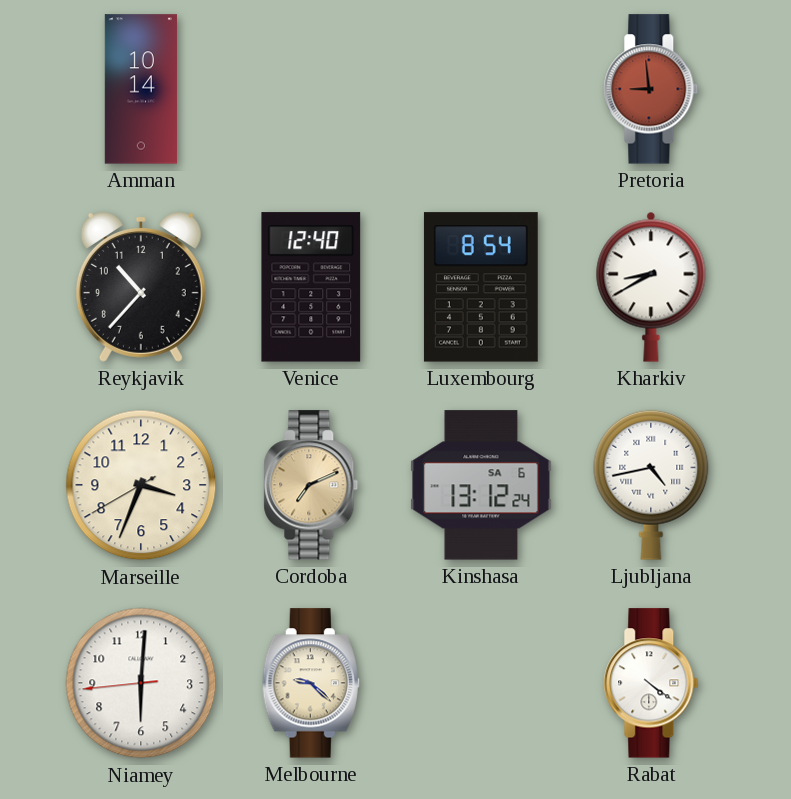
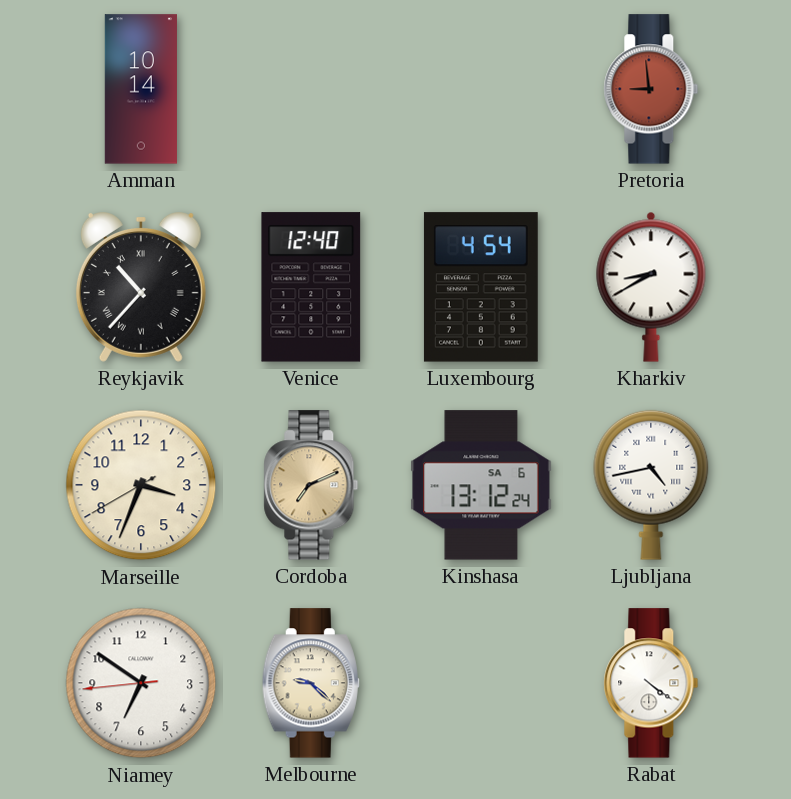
Reykjavik numerals: Arabic -> Roman (141, 288)
Luxembourg: 8:54 -> 4:54 (481, 287)
Niamey: 6:00 -> 6:50 (141, 683)
